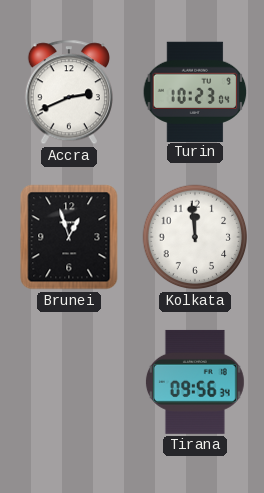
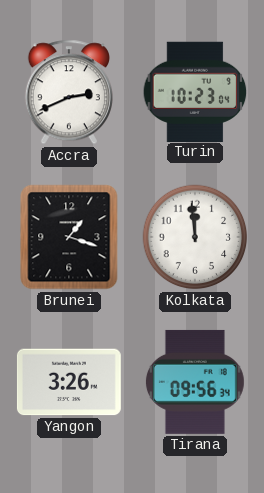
Brunei: 12:57 -> 1:18 (69, 237)
Yangon: none -> 3:26 (69, 382)
